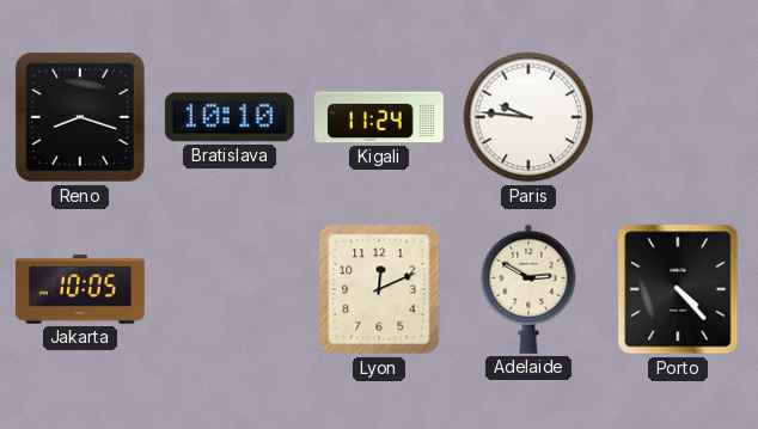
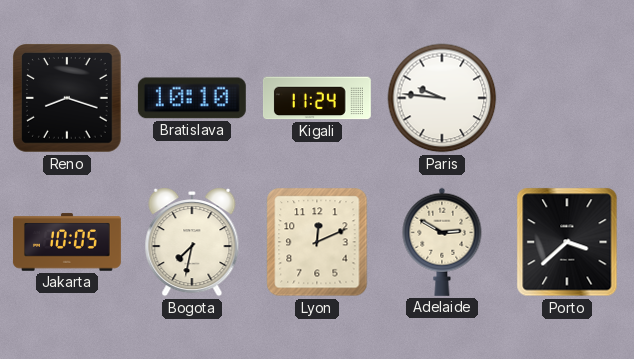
Bogota: none -> 7:32 (192, 243)
Porto: 4:23 -> 3:38 (567, 242)
